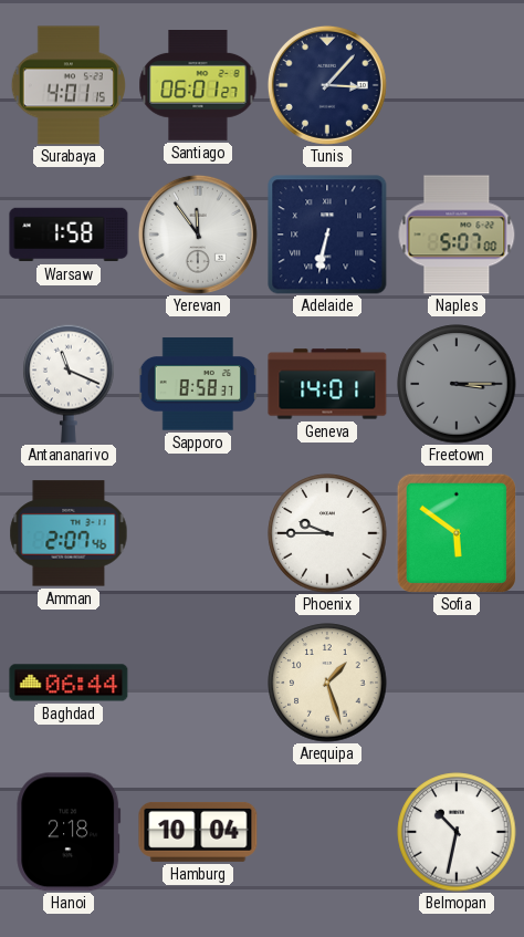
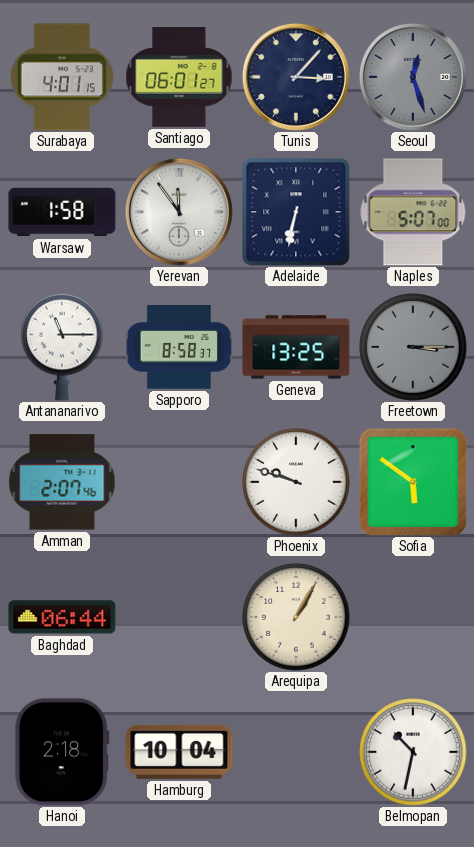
Seoul: none -> 12:27 (413, 77)
Antananarivo: 11:19 -> 11:15 (62, 347)
Geneva: 14:01 -> 13:25 (296, 347)
Phoenix: 9:45 -> 9:48 (296, 482)
Arequipa: 1:27 -> 1:05 (296, 617)
